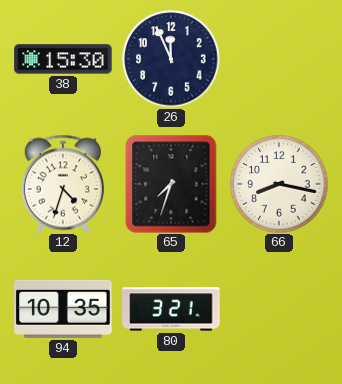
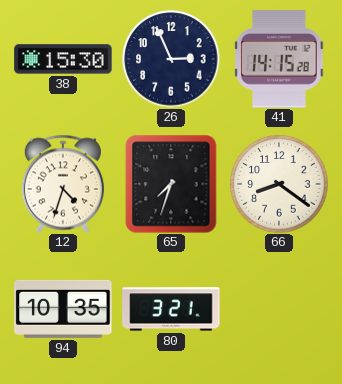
26: 11:56 -> 2:56 (171, 59)
41: none -> 14:15 (279, 59)
66: 8:17 -> 8:21 (279, 184)
